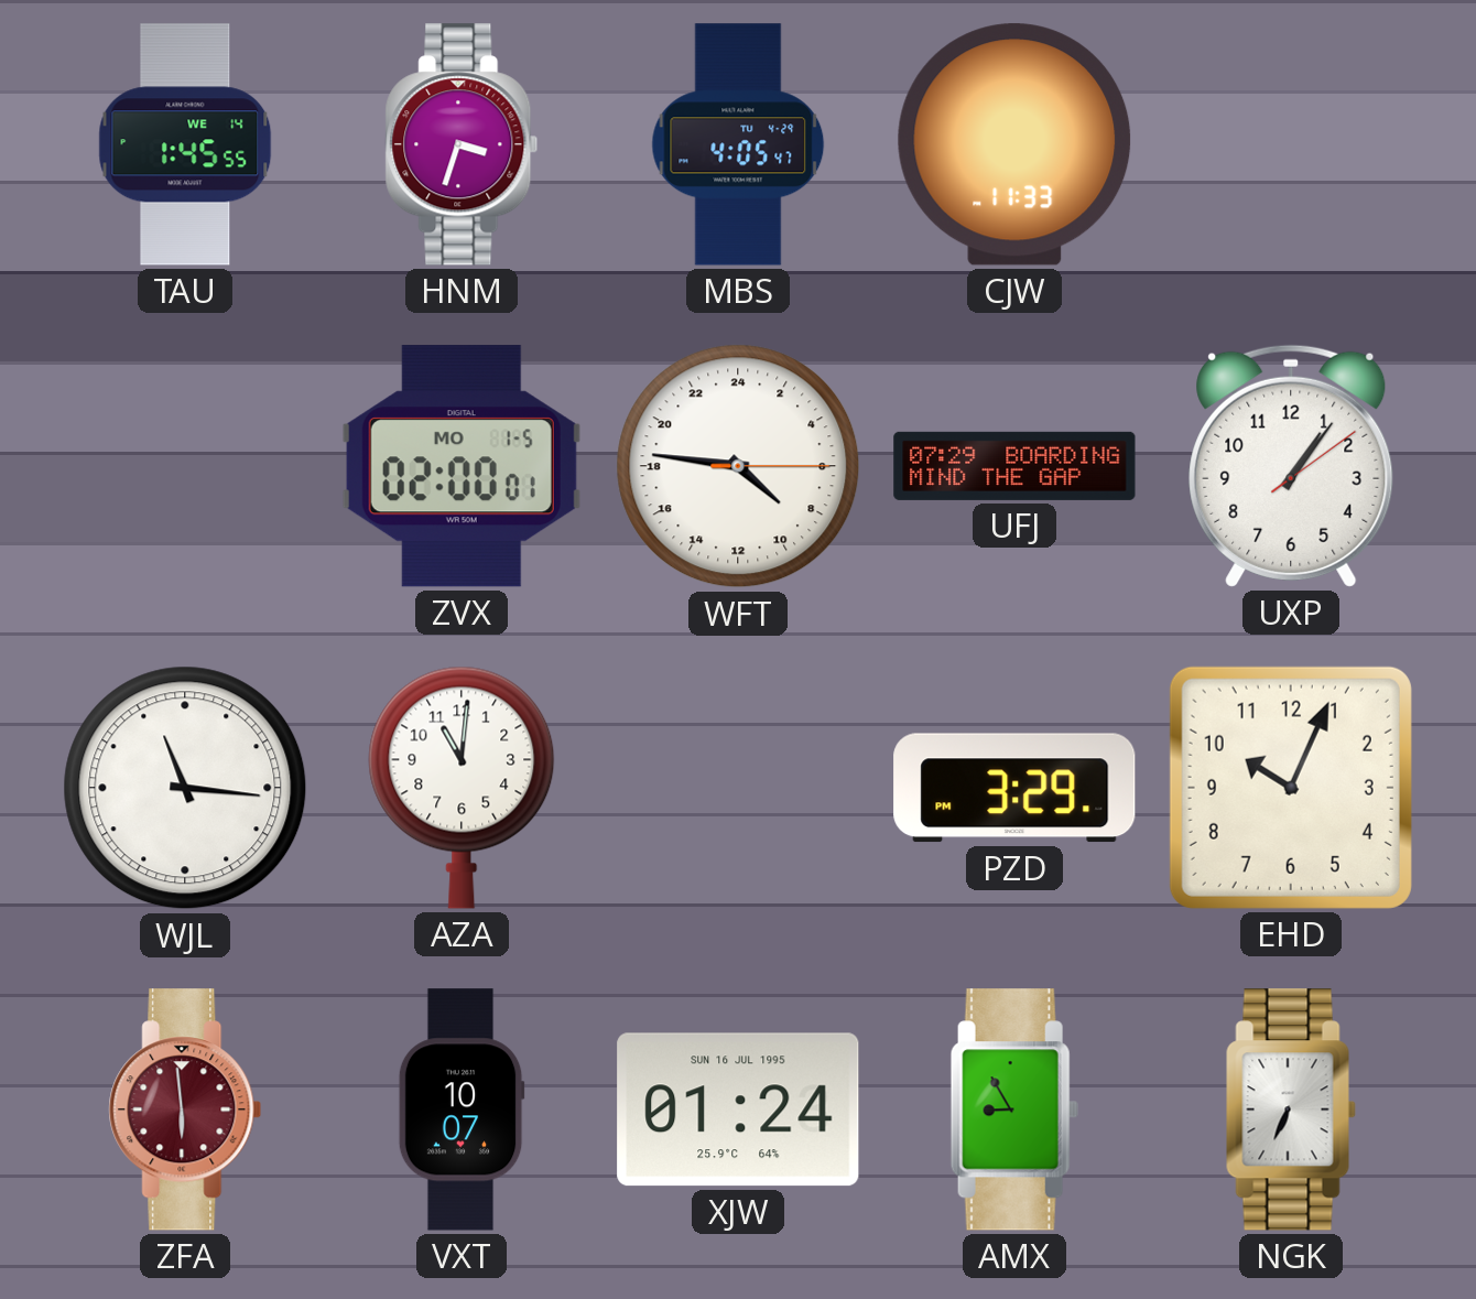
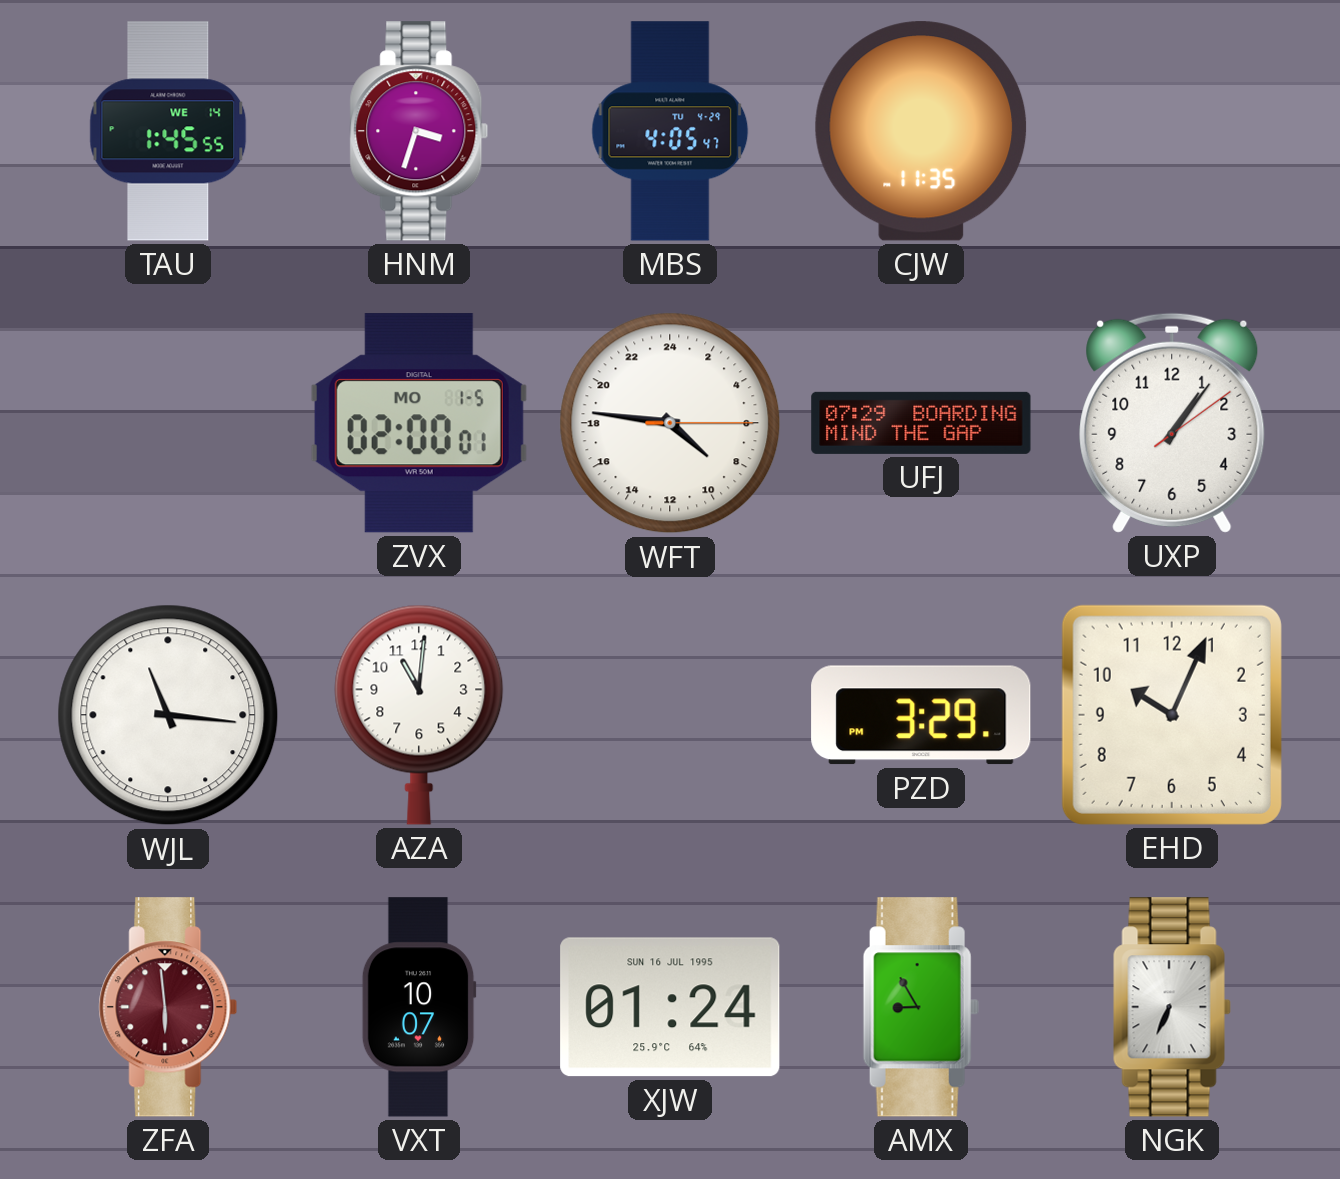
CJW: 11:33 -> 11:35 (921, 131)
